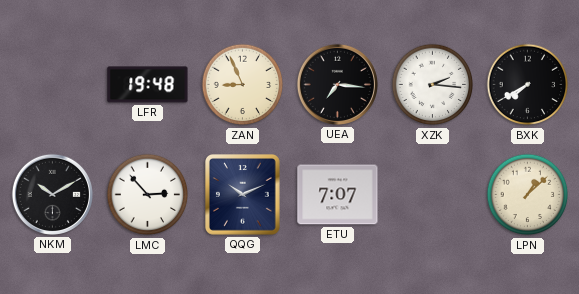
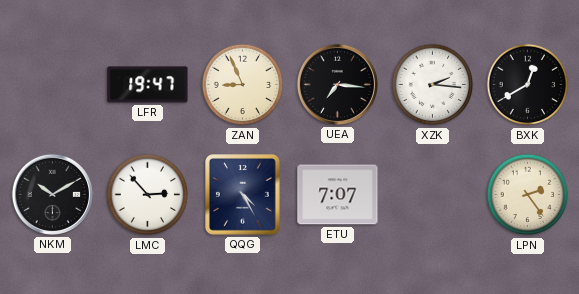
LFR: 19:48 -> 19:47 (148, 85)
BXK: 7:40 -> 12:40 (528, 85)
QQG: 10:11 -> 4:25 (243, 195)
LPN: 1:08 -> 2:24 (528, 195)
